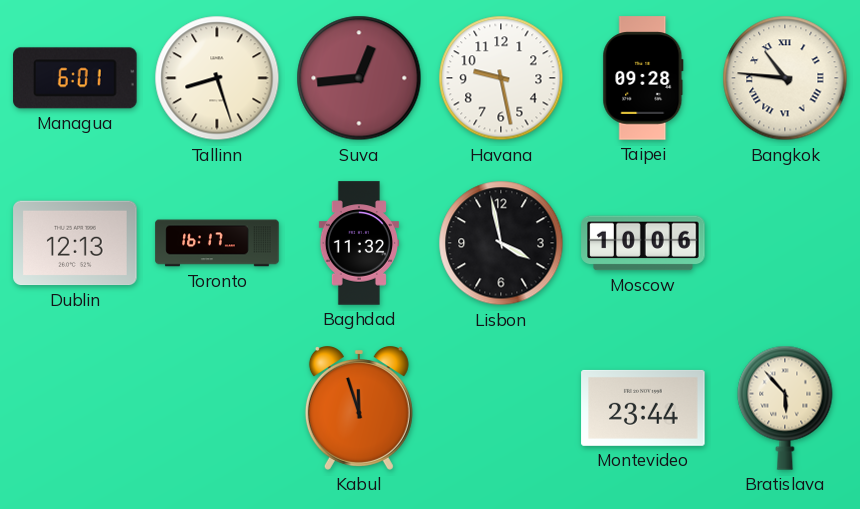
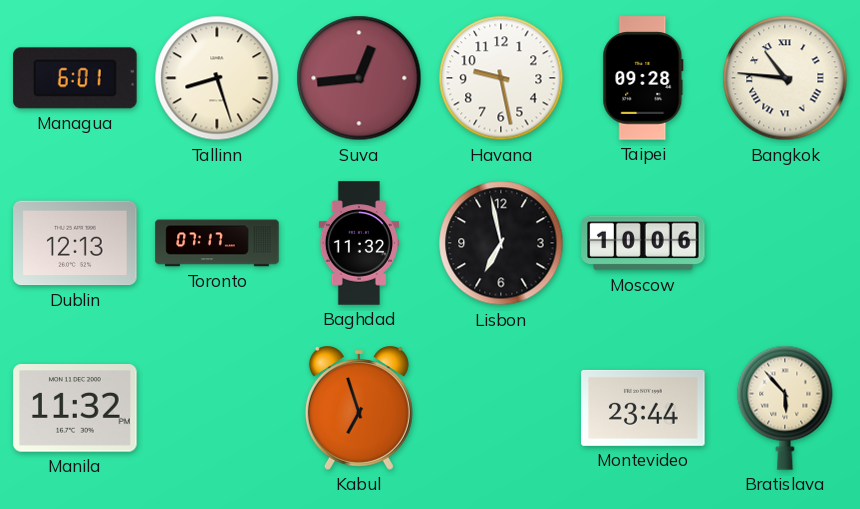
Toronto: 16:17 -> 07:17 (217, 243)
Lisbon: 3:58 -> 6:58 (501, 243)
Manila: none -> 11:32 (75, 409)
Kabul: 11:57 -> 6:57 (359, 409)
